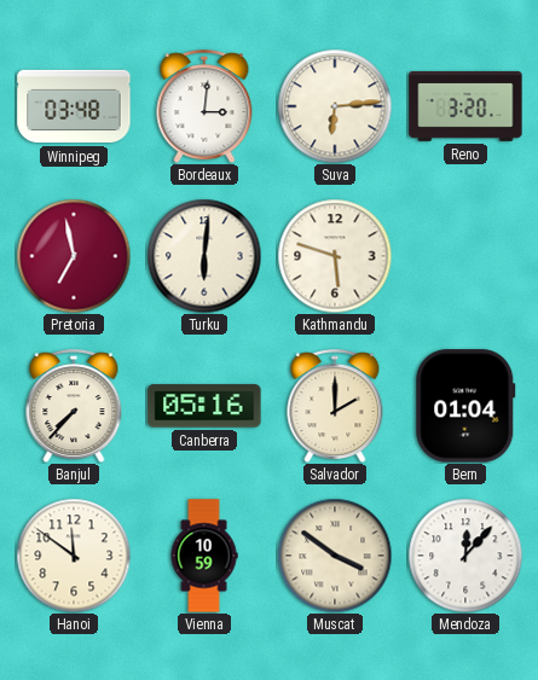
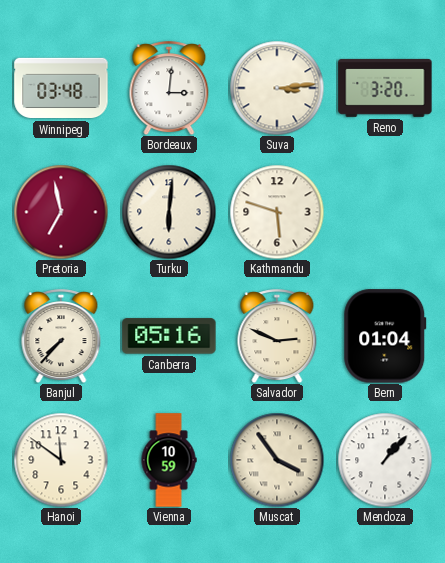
Suva: 6:14 -> 3:14 (277, 88)
Salvador: 2:00 -> 2:49 (277, 336)
Muscat: 3:51 -> 3:54 (277, 460)
Mendoza: 12:07 -> 1:07 (385, 460)
